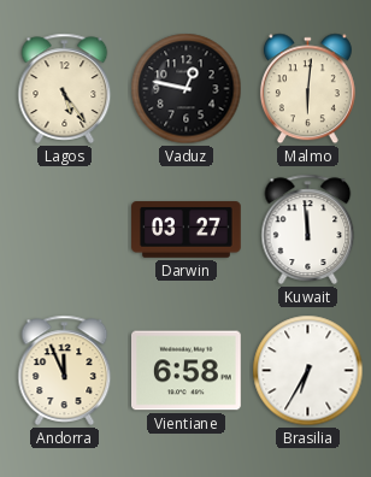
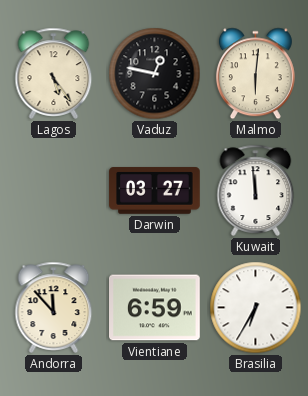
Andorra: 11:56 -> 11:53 (54, 307)
Vientiane: 6:58 -> 6:59 (155, 308)
